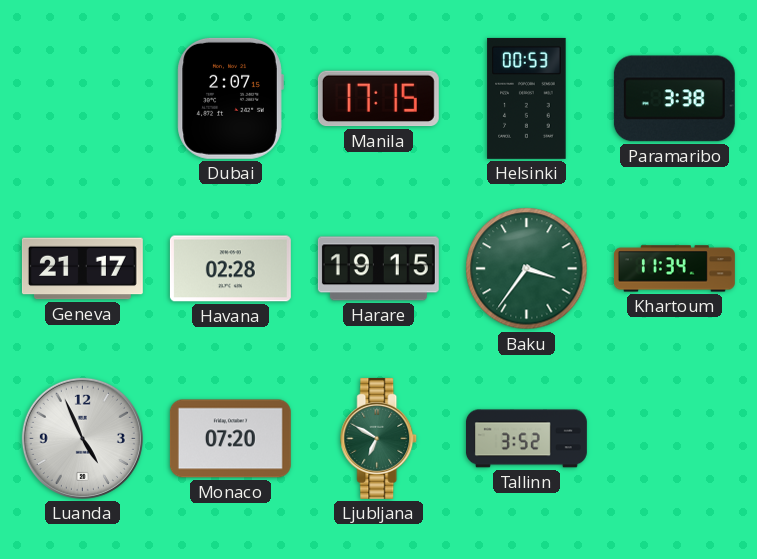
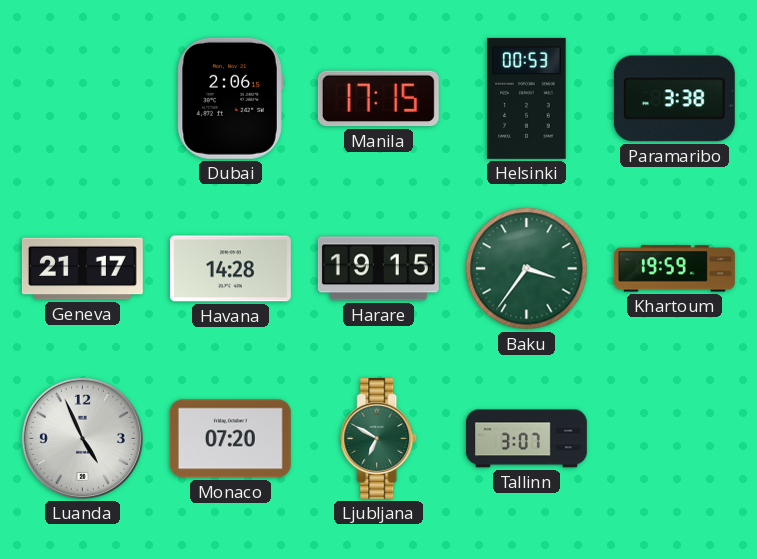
Dubai: 2:07 -> 2:06 (230, 98)
Havana: 02:28 -> 14:28 (230, 269)
Khartoum: 11:34 -> 19:59 (674, 269)
Tallinn: 3:52 -> 3:07 (526, 439)
